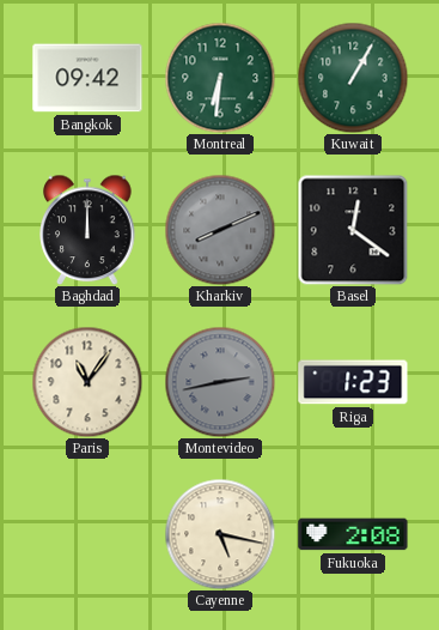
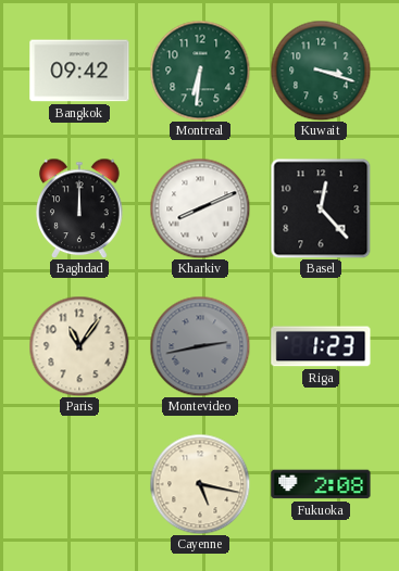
Kuwait: 1:05 -> 3:18 (321, 71)
Kharkiv dial: grey -> white (200, 208)
Basel: 12:21 -> 12:23 (321, 208)
